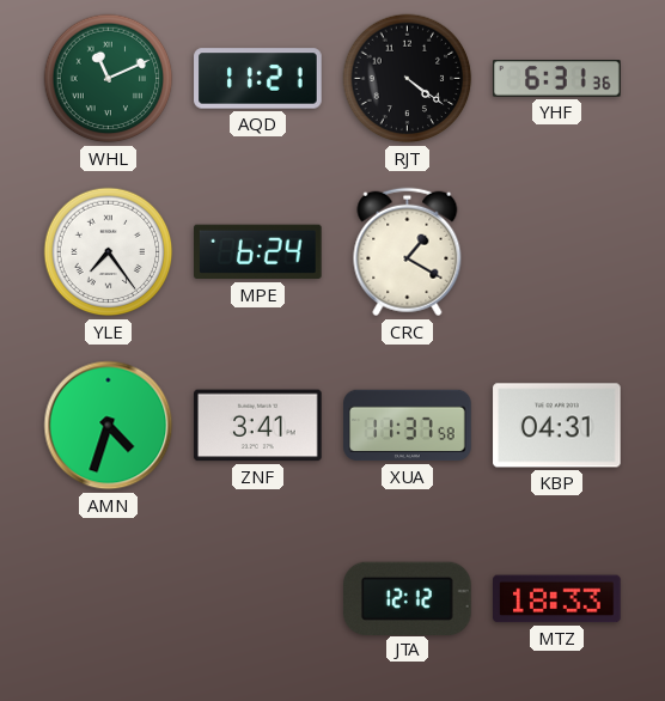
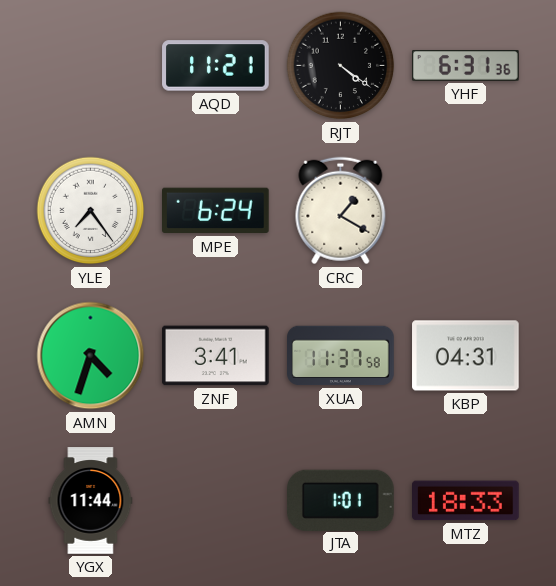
WHL: 11:11 -> none (109, 79)
YGX: none -> 11:44 (91, 501)
JTA: 12:12 -> 1:01 (341, 500)
